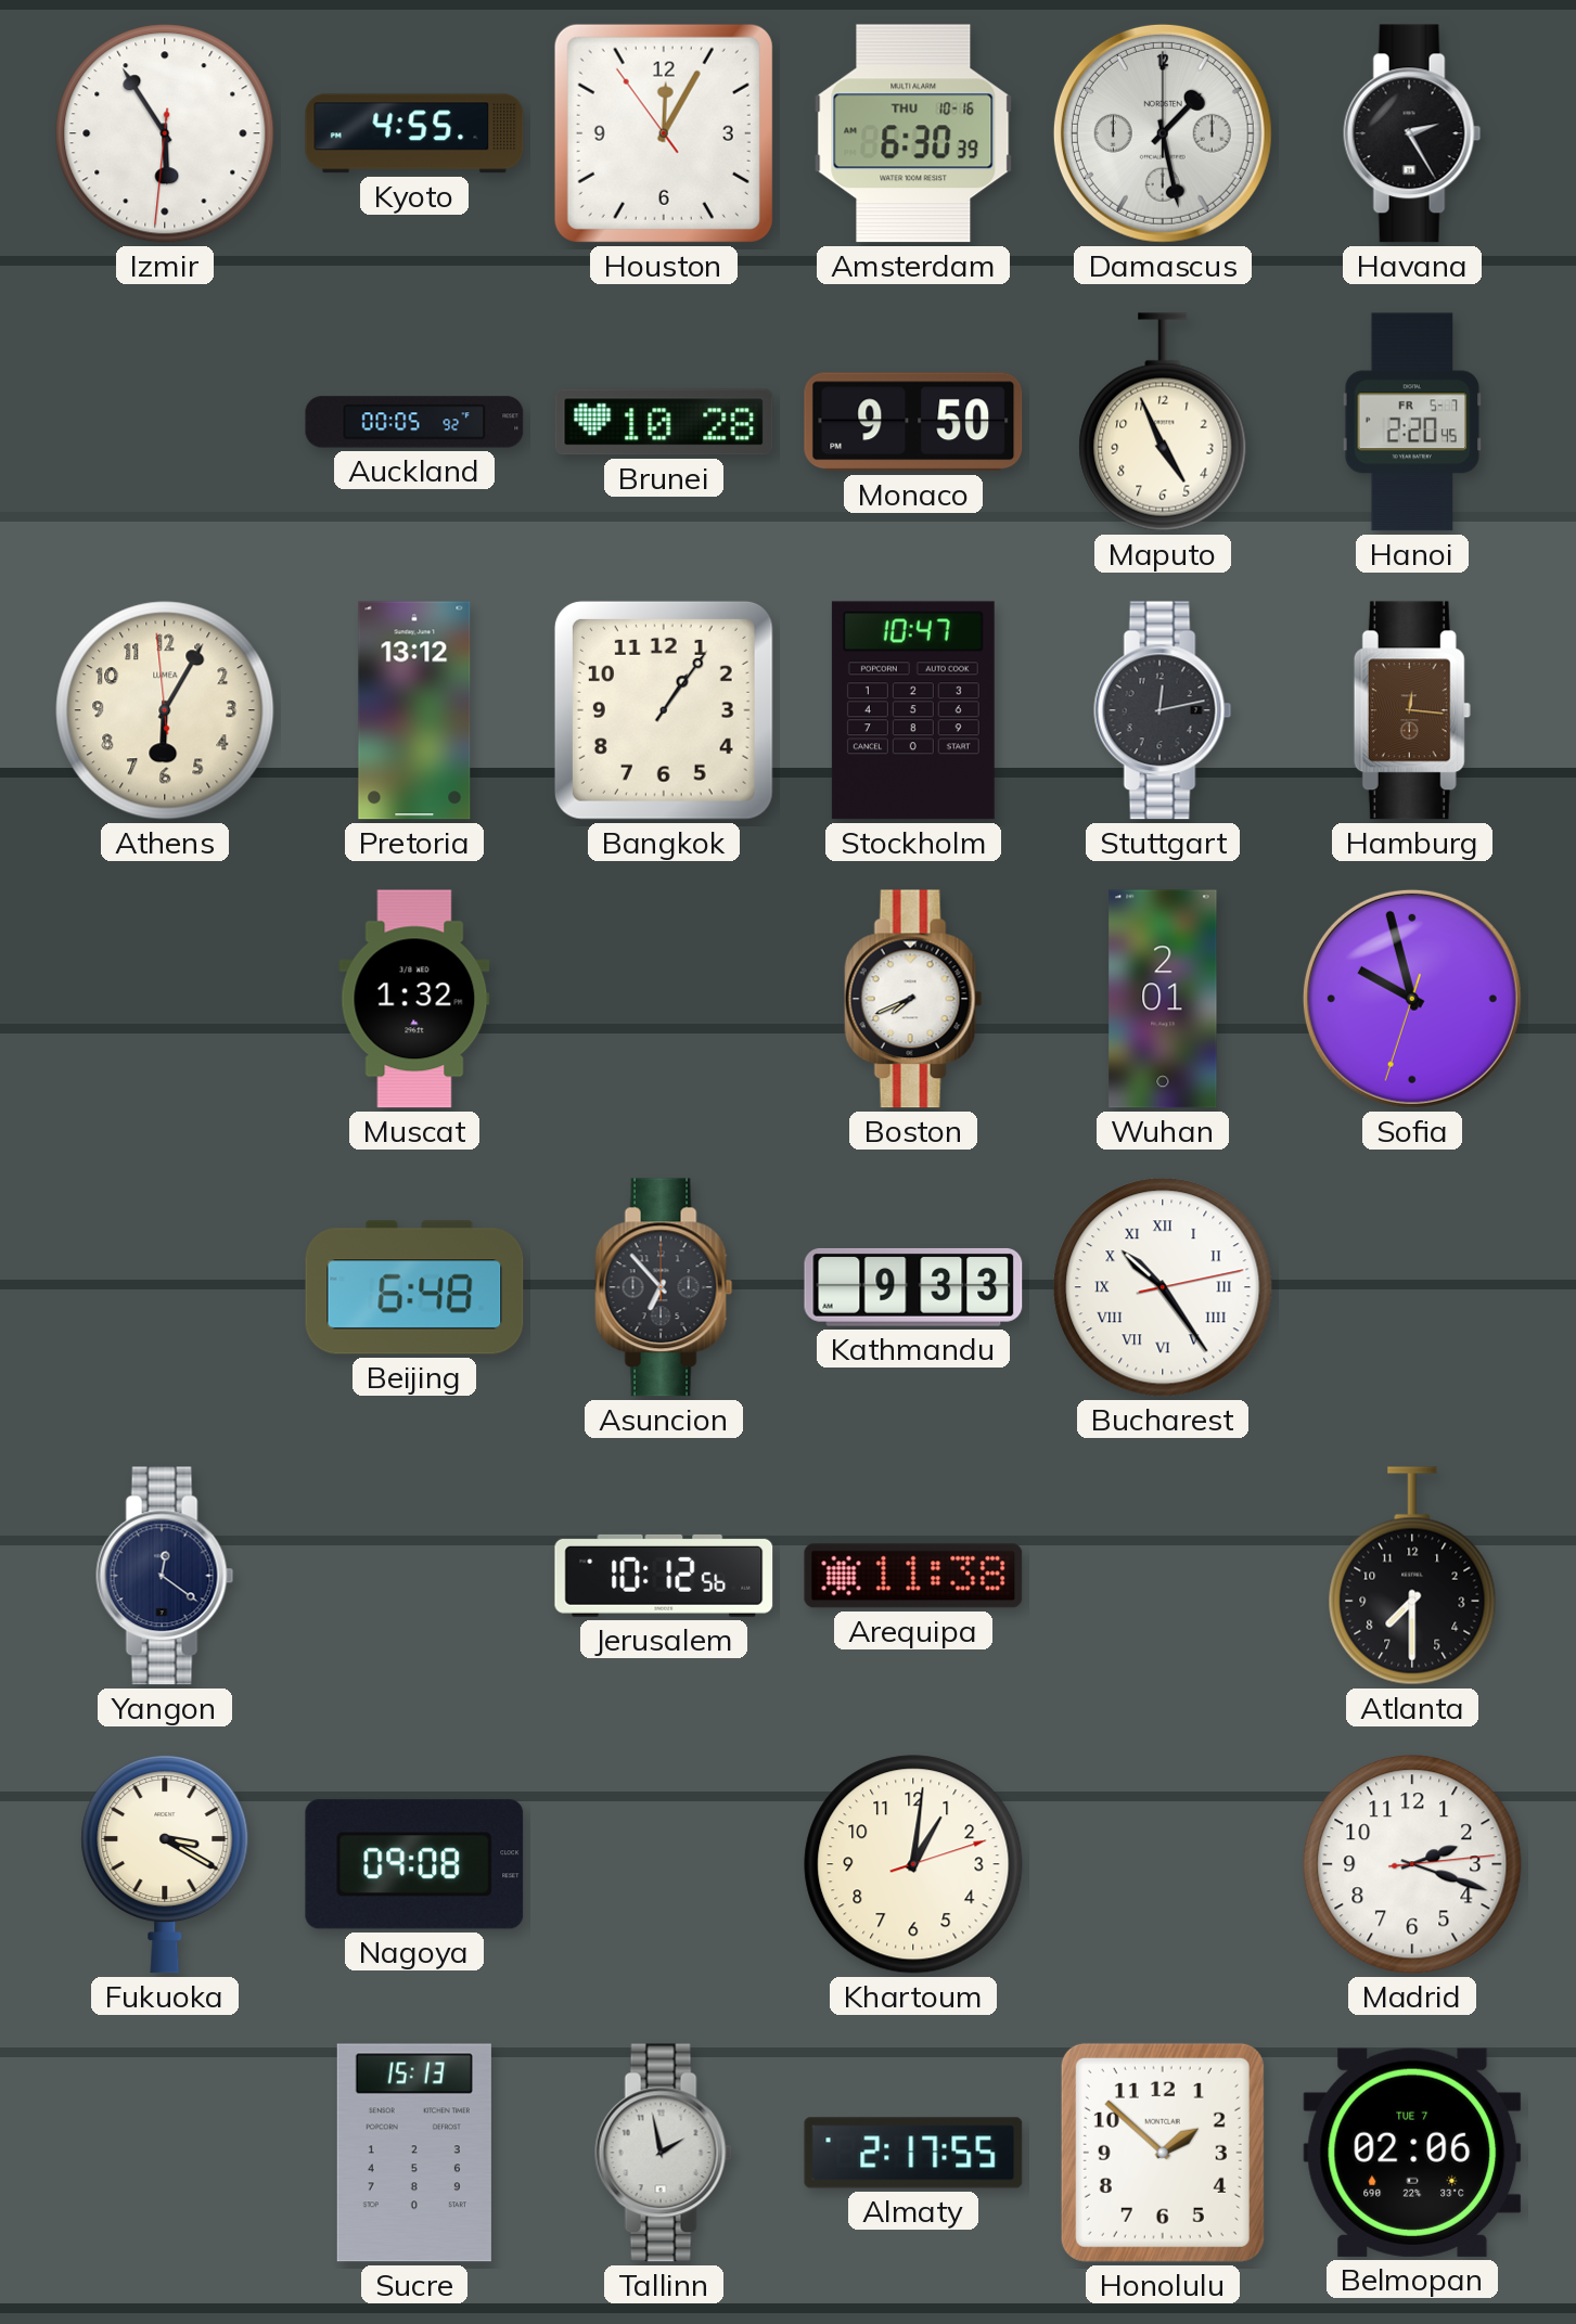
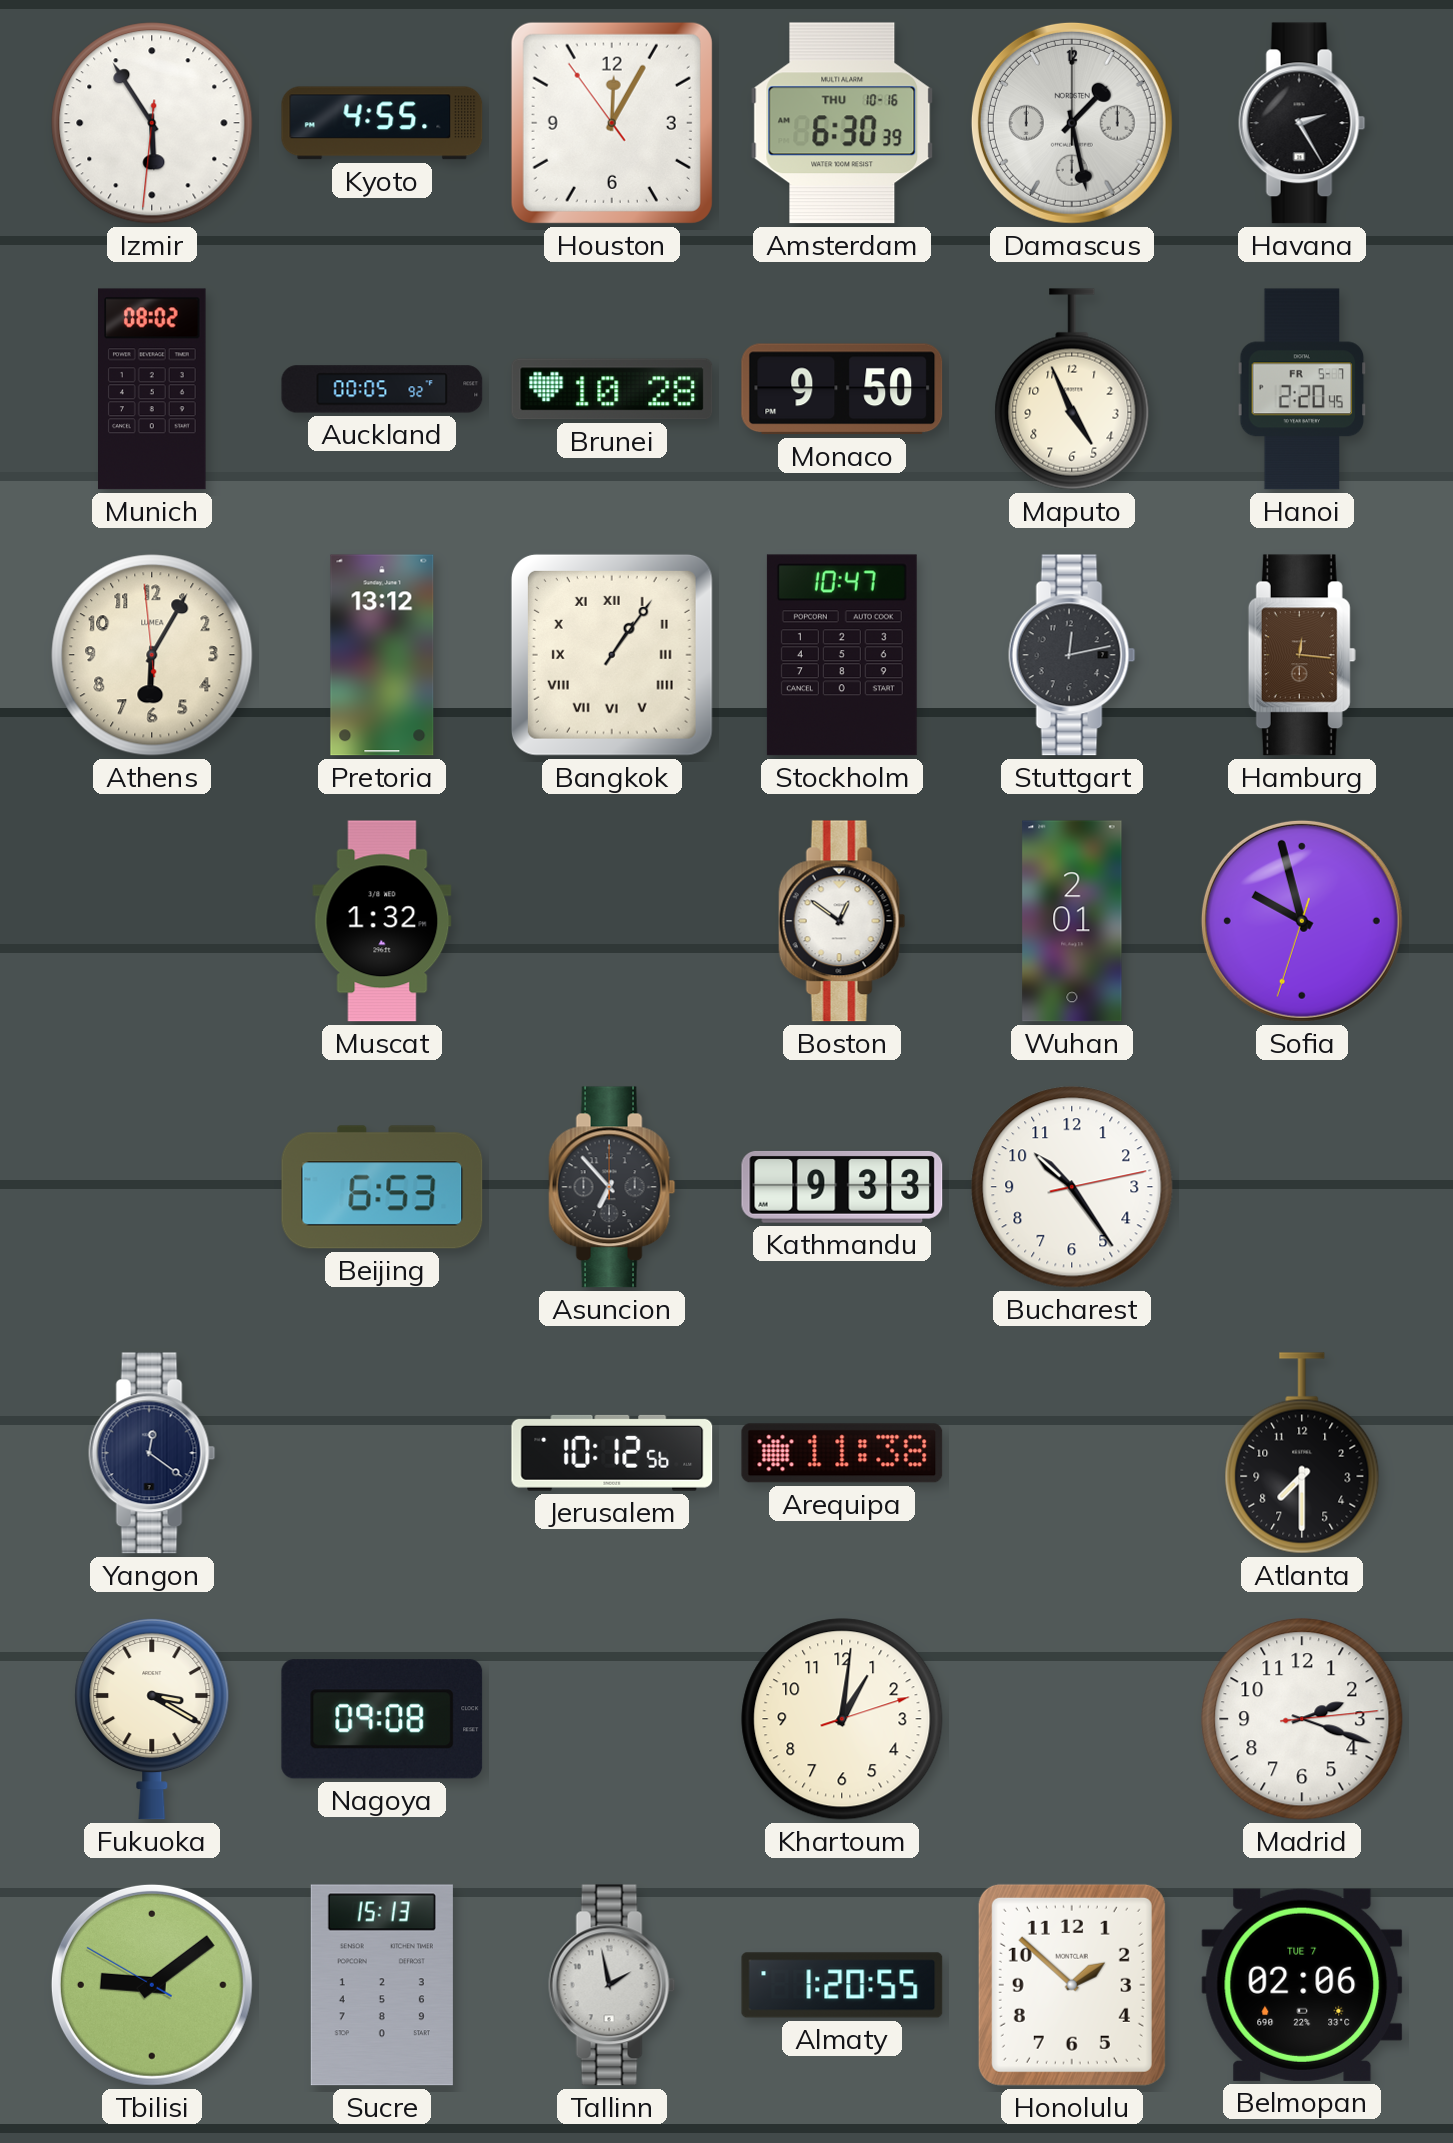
Munich: none -> 08:02 (152, 389)
Bangkok numerals: Arabic -> Roman (612, 655)
Boston: 7:41 -> 12:51 (842, 921)
Beijing: 6:48 -> 6:53 (382, 1187)
Bucharest numerals: Roman -> Arabic (1072, 1187)
Tbilisi: none -> 9:08 (152, 1985)
Almaty: 2:17 -> 1:20 (842, 1985)
